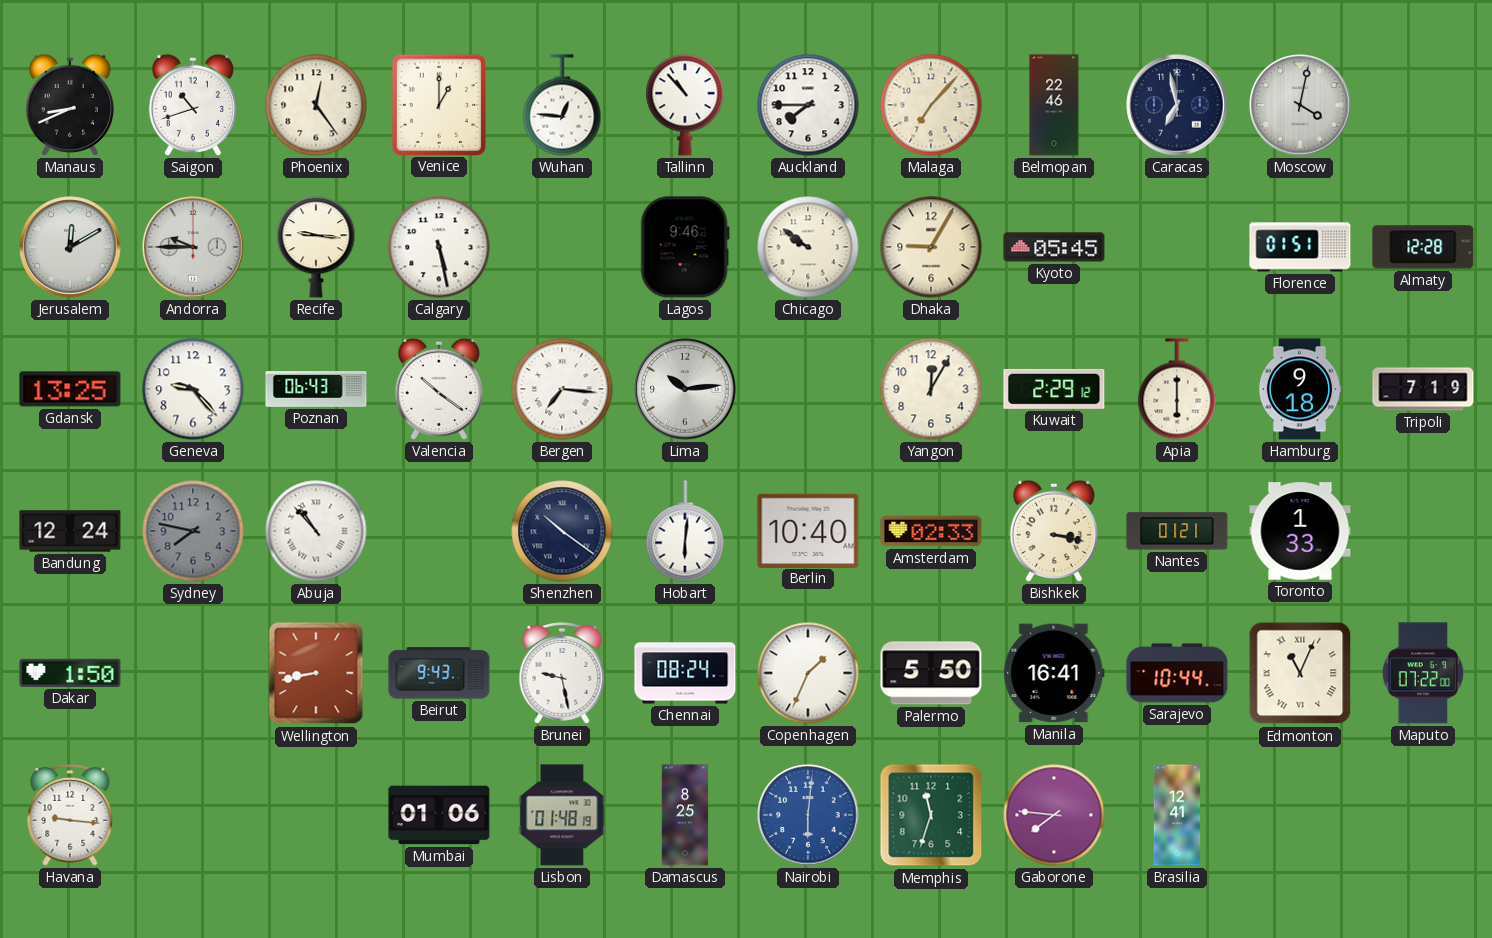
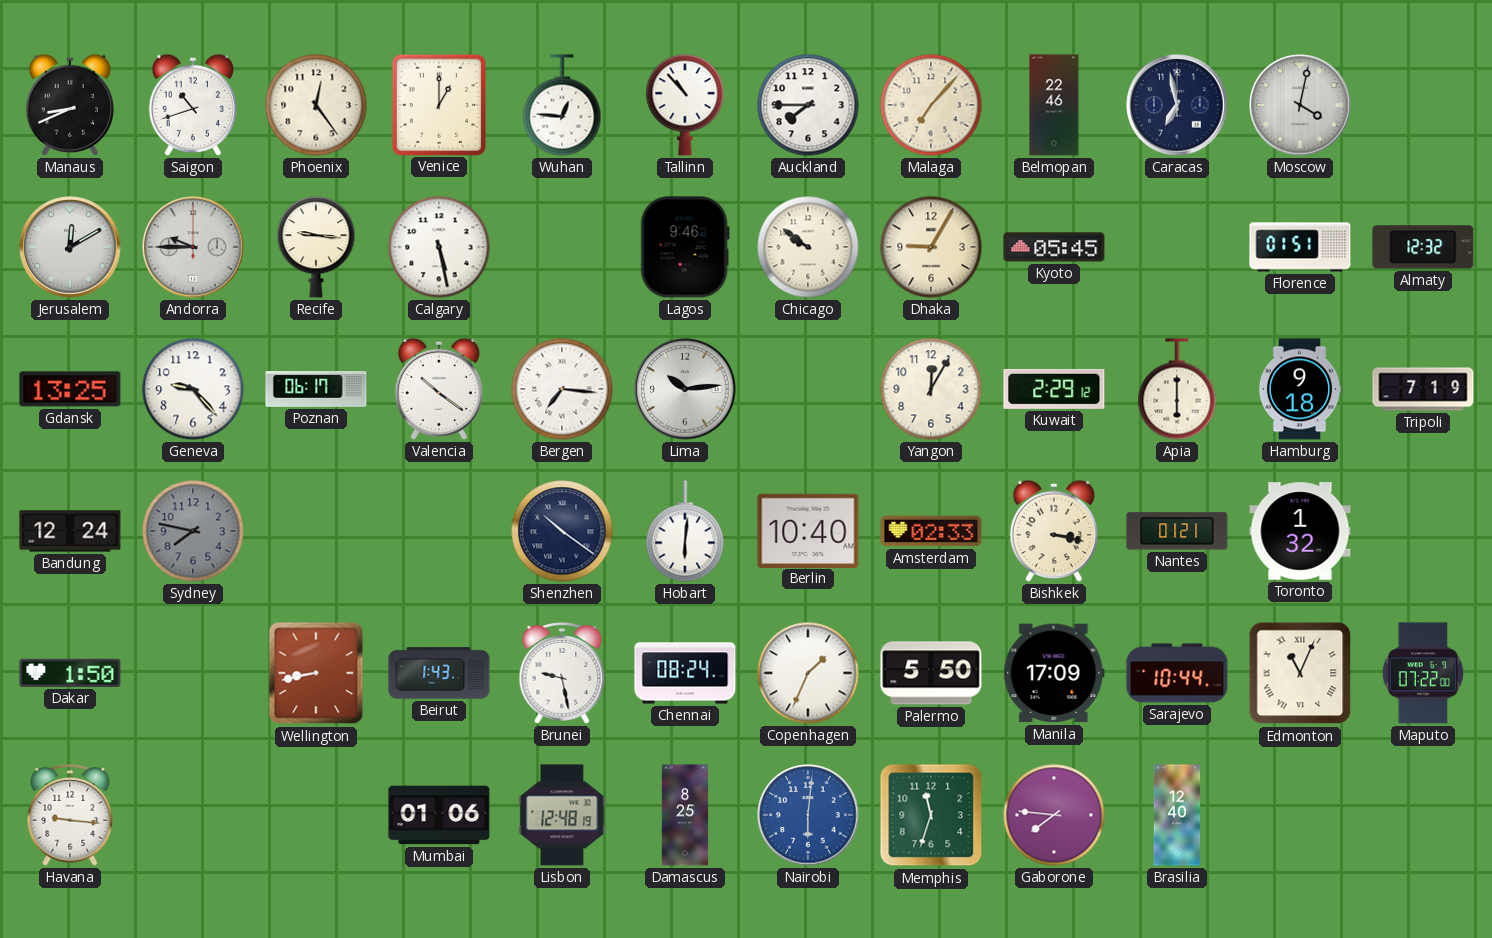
Almaty: 12:28 -> 12:32 (1423, 247)
Poznan: 06:43 -> 06:17 (316, 389)
Abuja: 10:53 -> none (316, 531)
Toronto: 1:33 -> 1:32 (1300, 531)
Beirut: 9:43 -> 1:43 (439, 673)
Manila: 16:41 -> 17:09 (1054, 673)
Lisbon: 01:48 -> 12:48 (562, 815)
Brasilia: 12:41 -> 12:40 (1177, 815)
